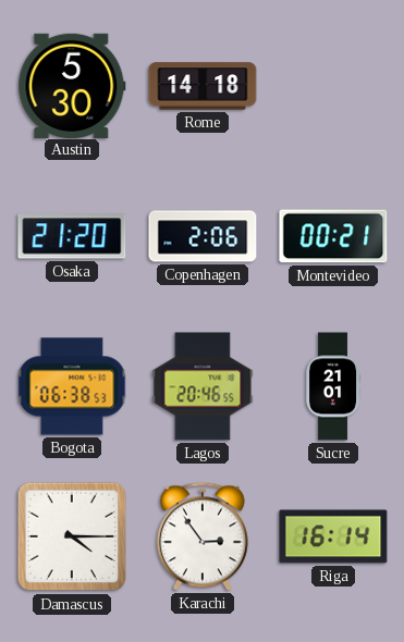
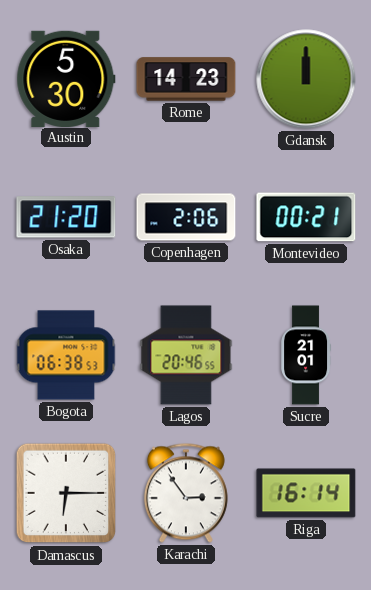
Rome: 14:18 -> 14:23 (186, 79)
Gdansk: none -> 12:00 (306, 79)
Damascus: 4:15 -> 6:15 (66, 493)
